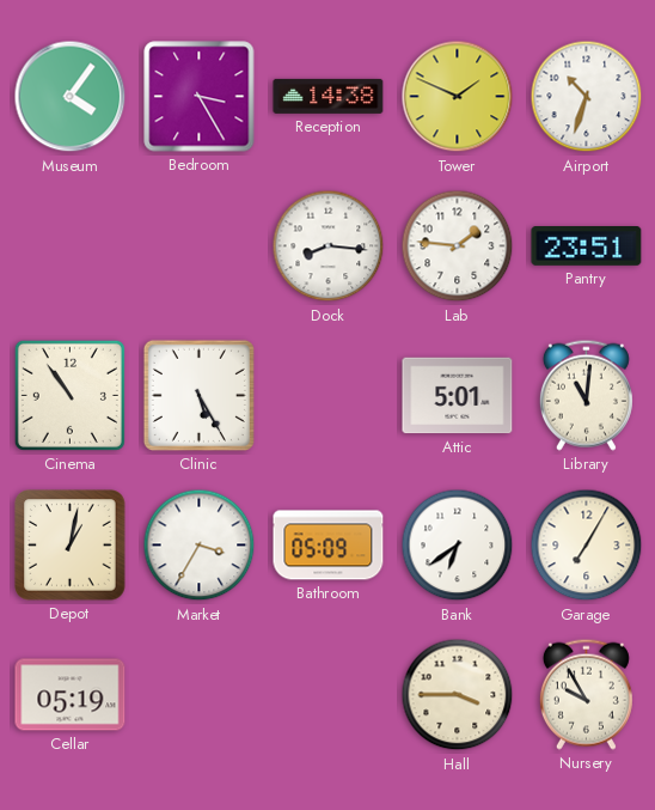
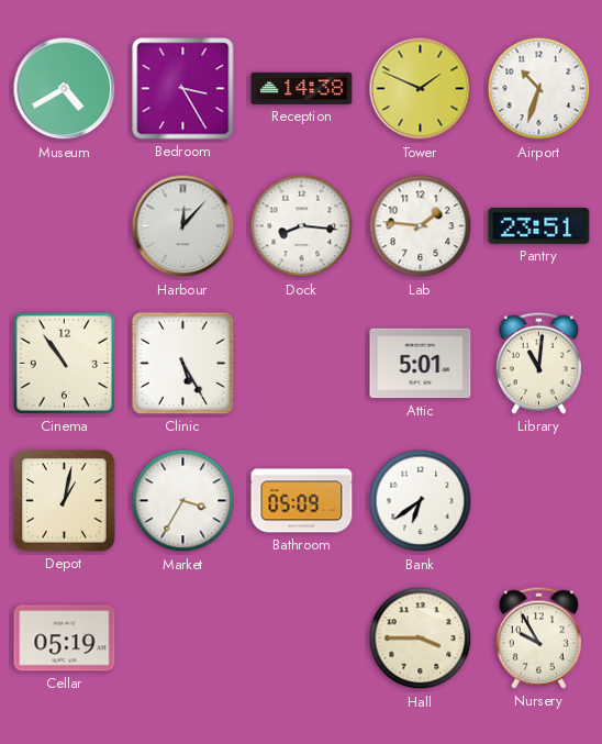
Museum: 4:06 -> 4:40 (65, 89)
Harbour: none -> 12:07 (183, 226)
Garage: 7:05 -> none (587, 546)
